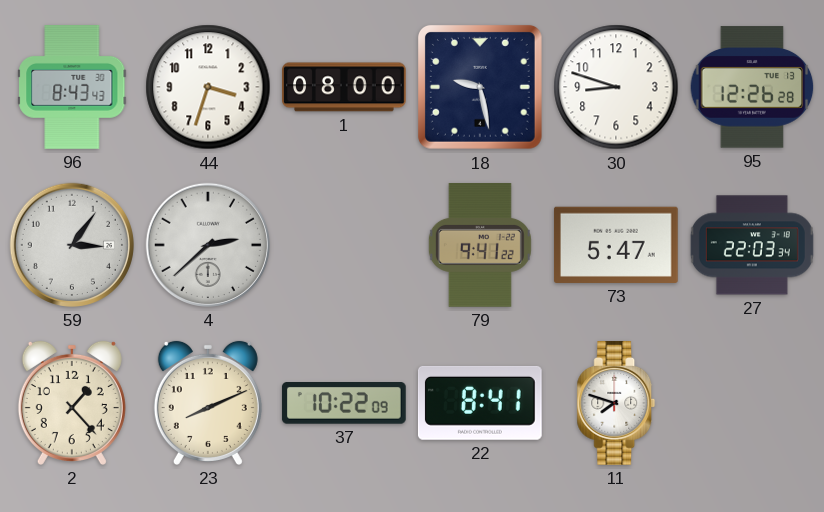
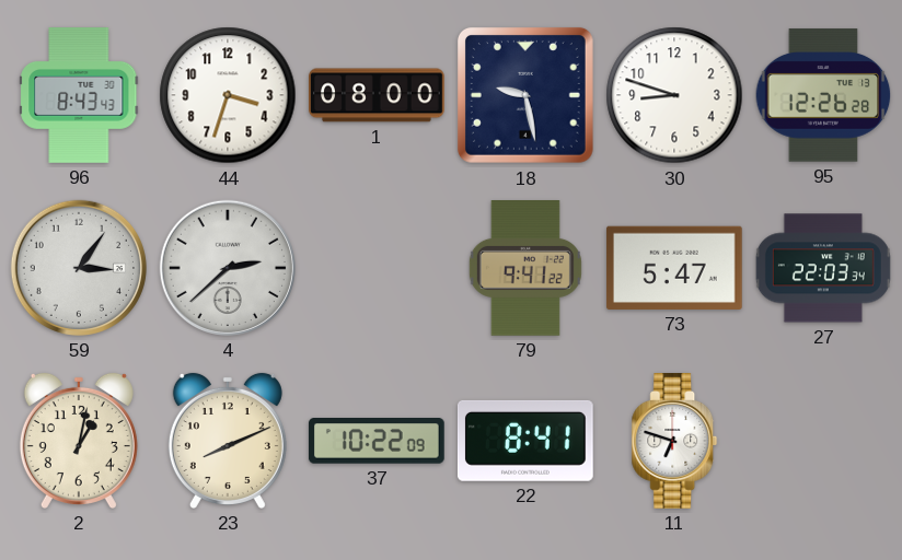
2: 1:23 -> 1:02 (79, 441)
11: 7:48 -> 6:48 (674, 442)
